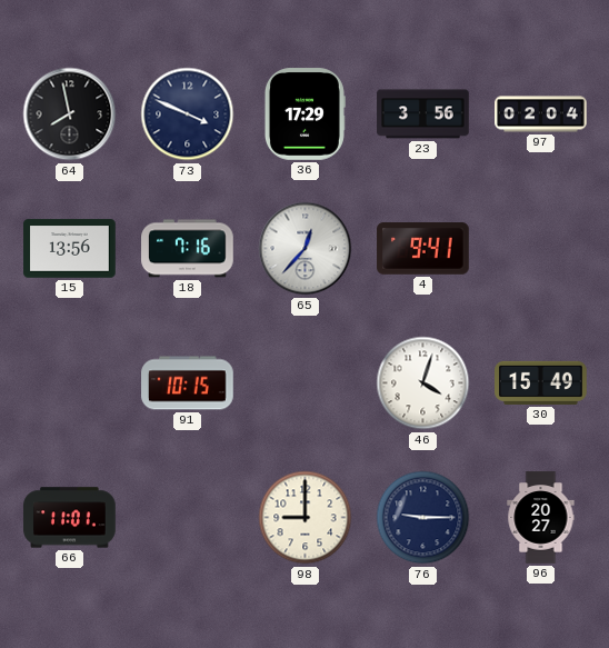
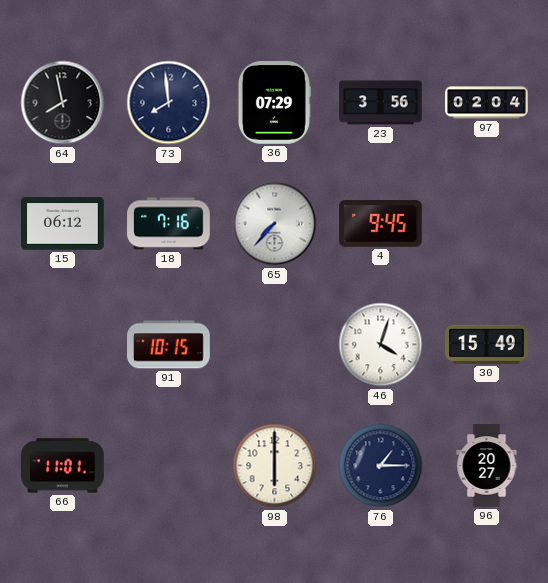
73: 3:49 -> 7:59 (169, 103)
36: 17:29 -> 07:29 (274, 103)
15: 13:56 -> 06:12 (63, 224)
65: 12:37 -> 7:37 (275, 224)
4: 9:41 -> 9:45 (381, 224)
98: 9:00 -> 6:00 (275, 466)
76: 9:15 -> 1:15 (381, 466)
